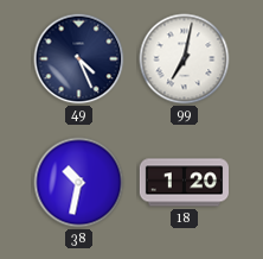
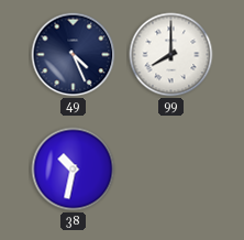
99: 7:02 -> 8:00 (171, 55)
18: 1:20 -> none (184, 183)
